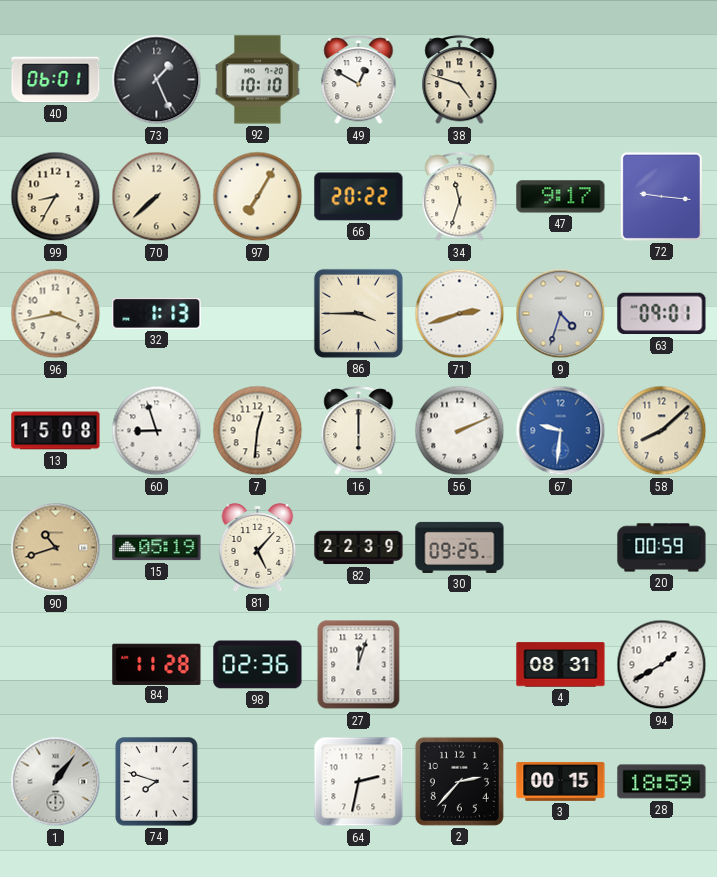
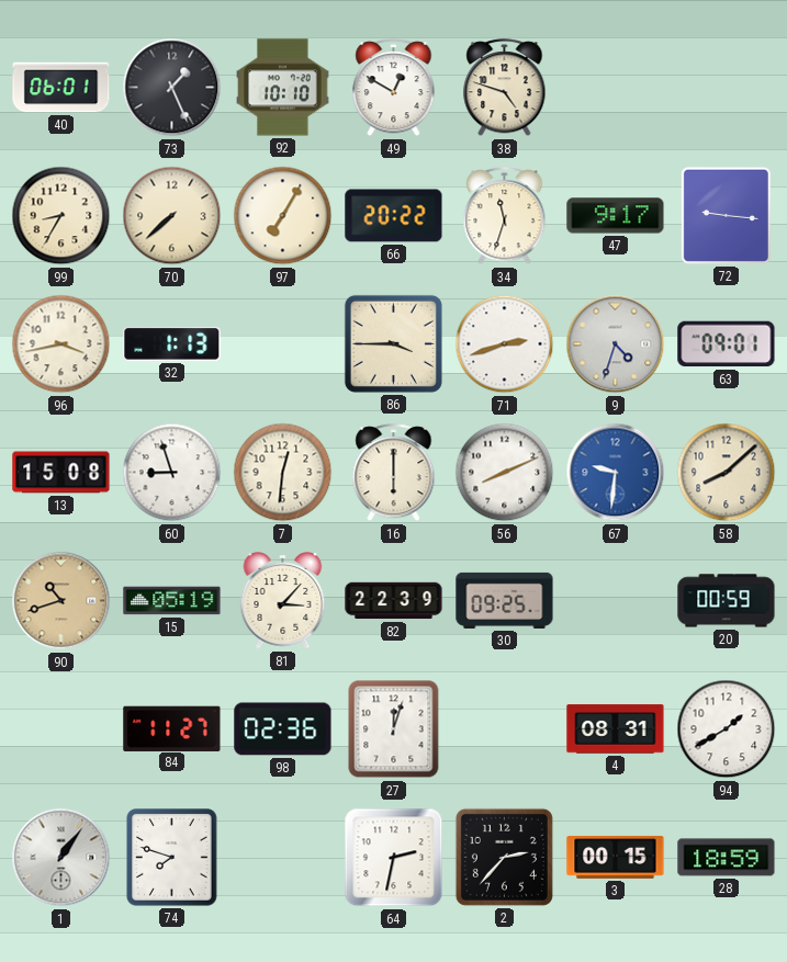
56: 2:11 -> 8:11 (505, 473)
81: 5:07 -> 3:07 (283, 601)
84: 11:28 -> 11:27 (172, 728)
